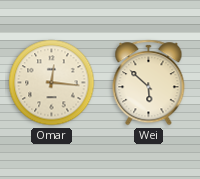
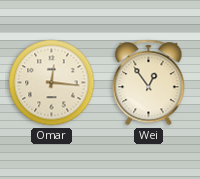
Wei: 5:52 -> 12:54 (149, 83)
